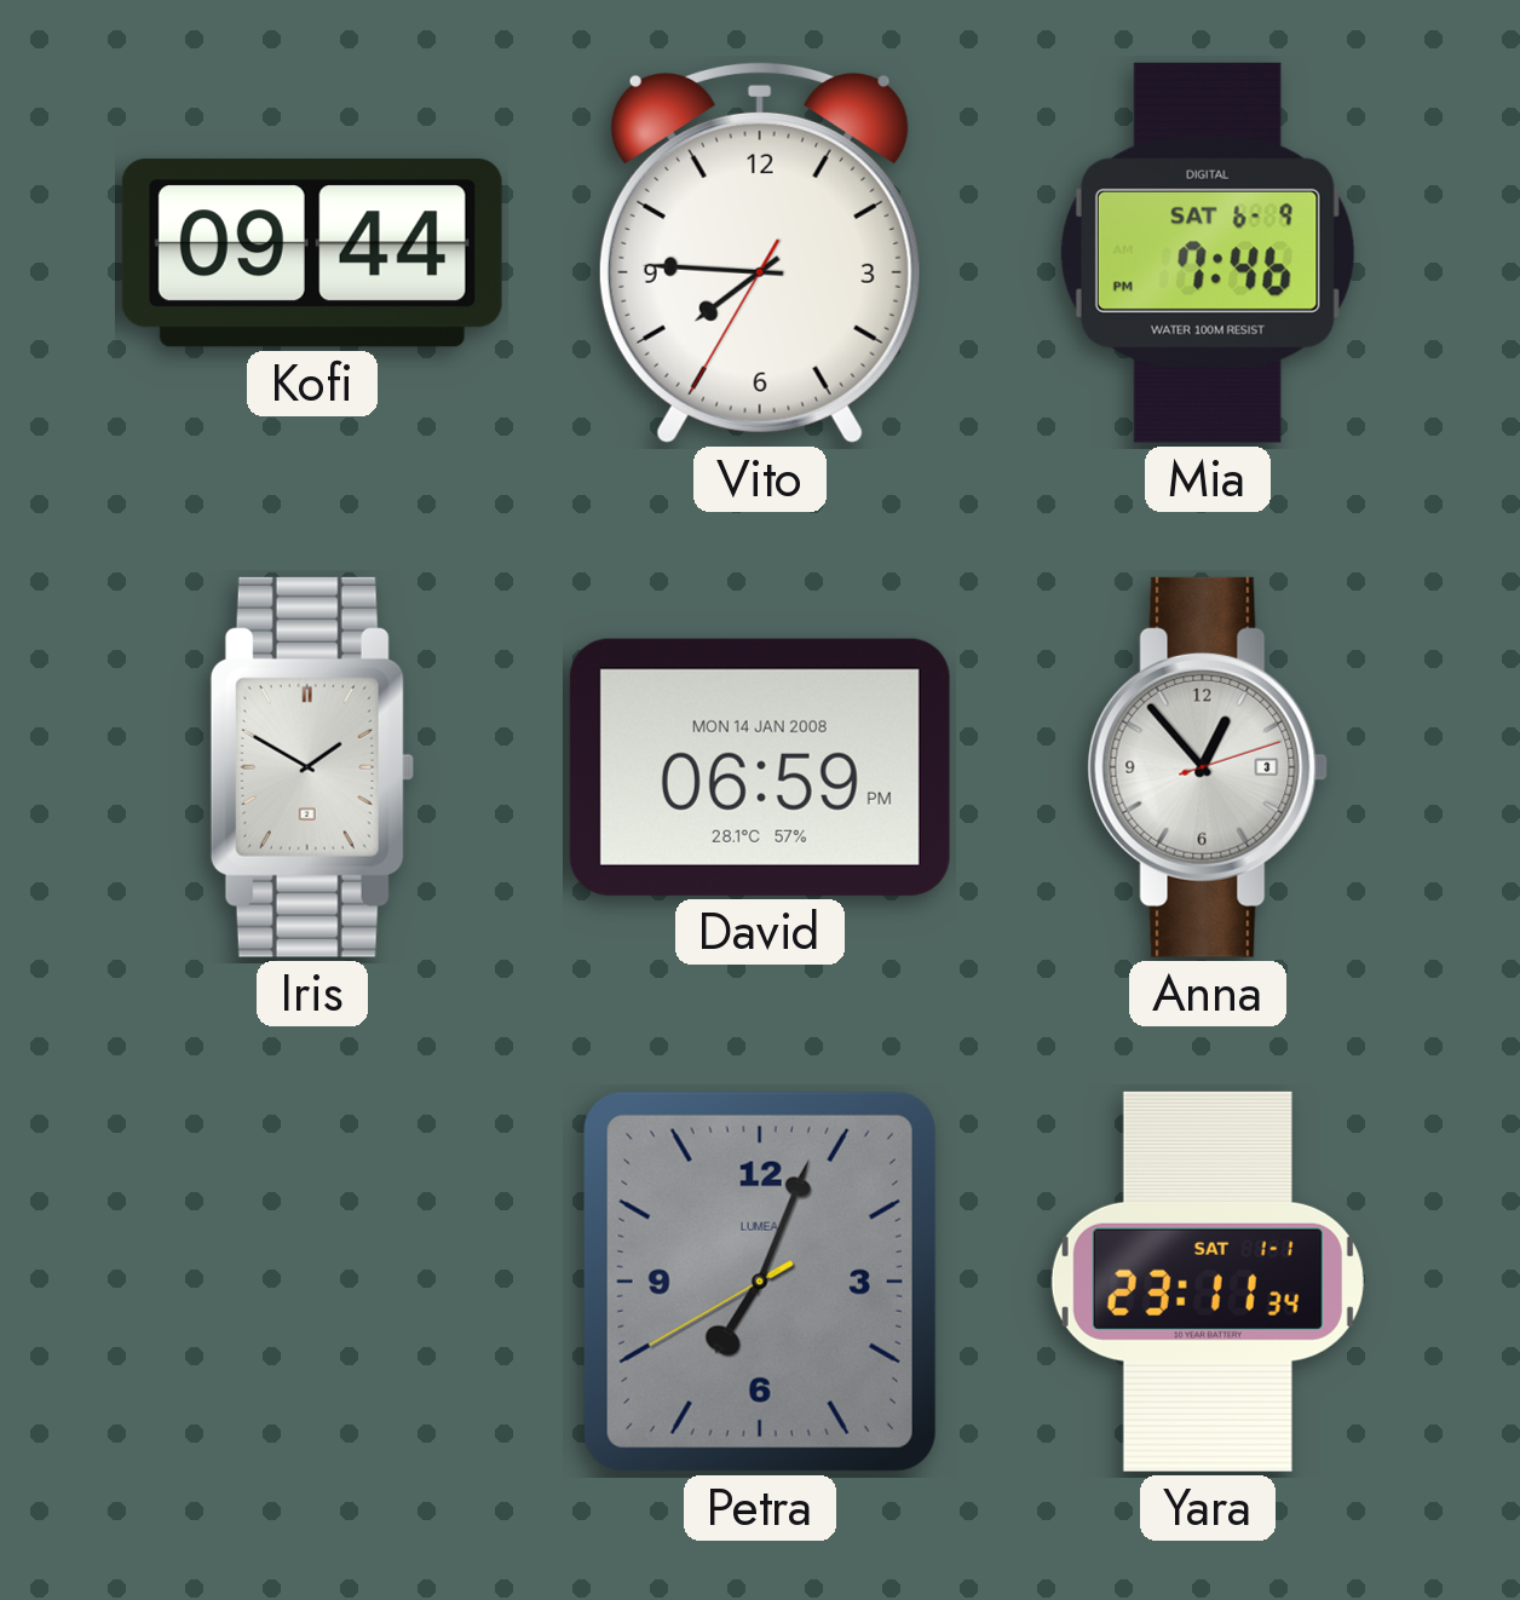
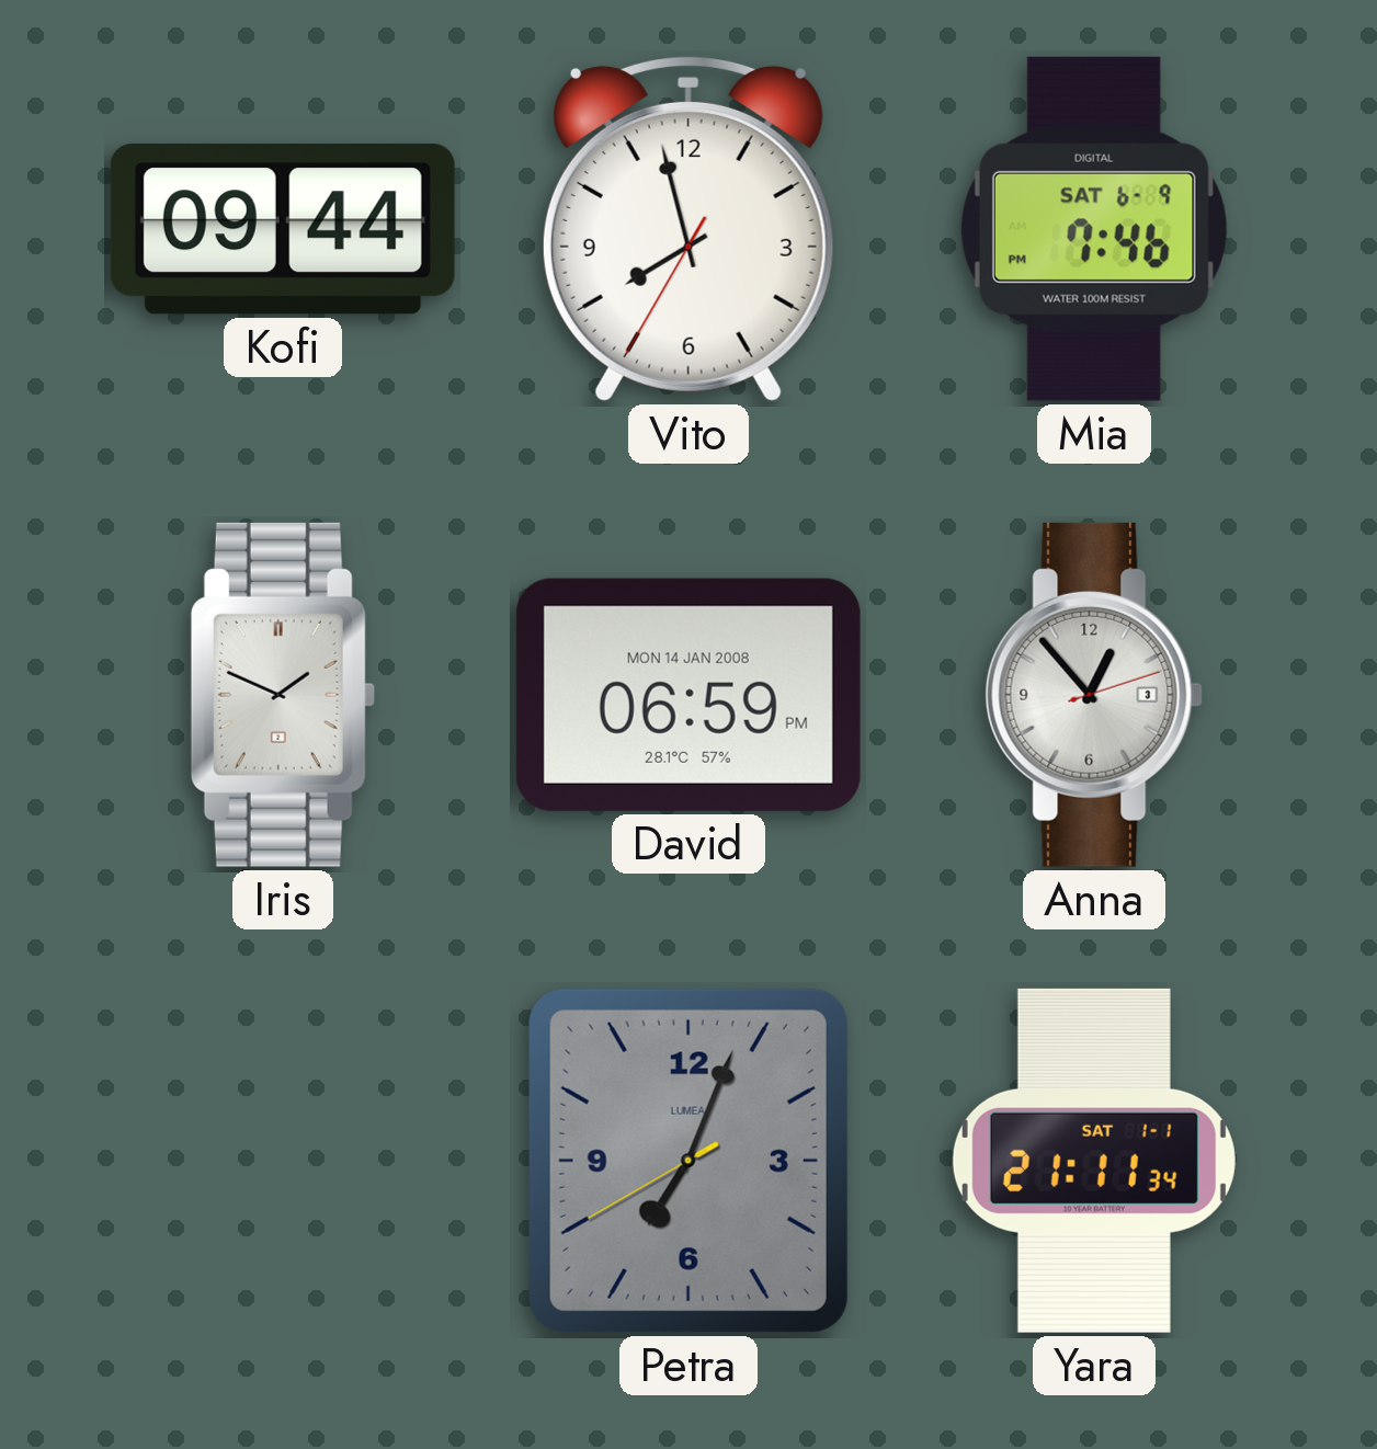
Vito: 7:45 -> 7:57 (688, 228)
Iris: 1:50 -> 1:49 (283, 695)
Yara: 23:11 -> 21:11 (1094, 1161)
